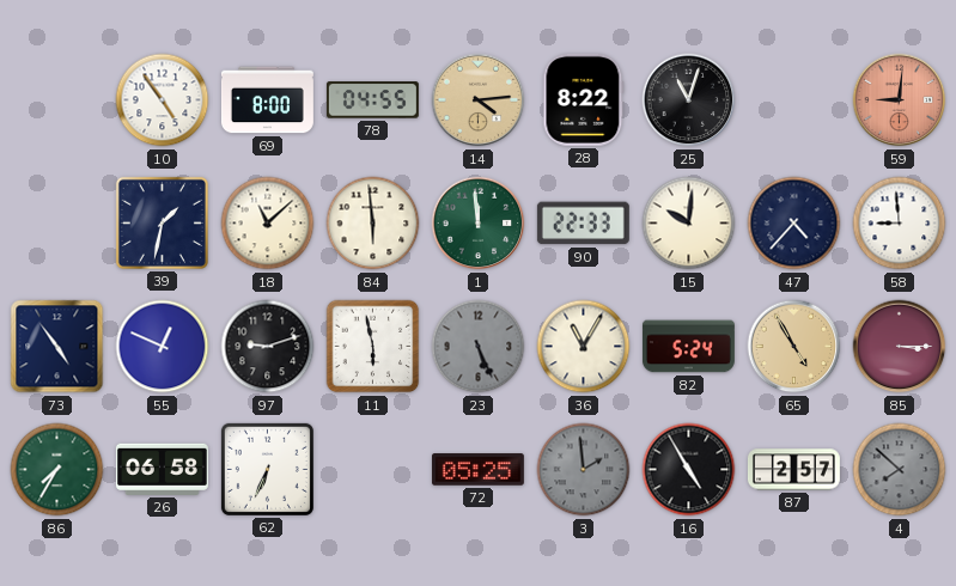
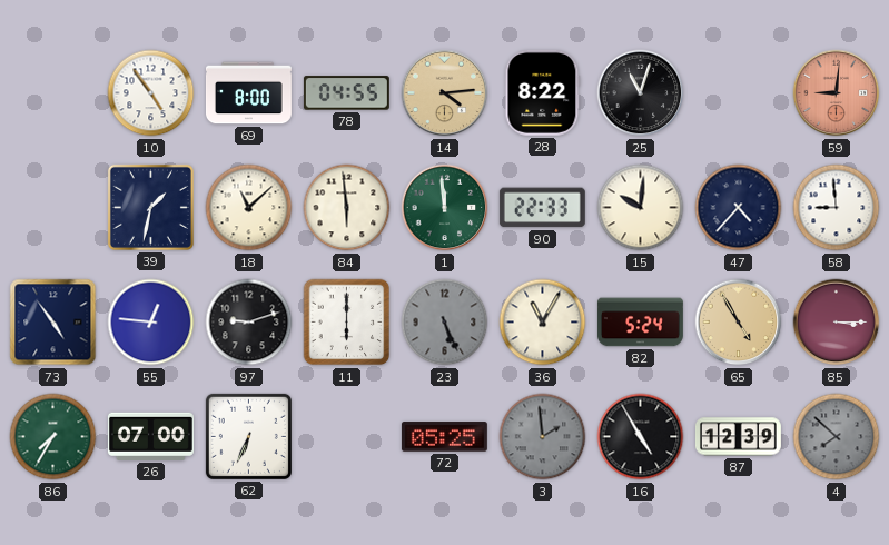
55: 12:49 -> 12:46 (151, 323)
11: 5:58 -> 6:00 (347, 323)
26: 06:58 -> 07:00 (150, 436)
87: 2:57 -> 12:39 (738, 437)
